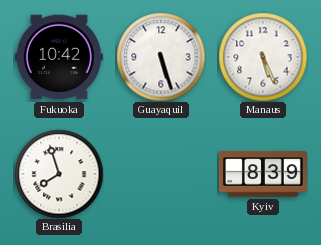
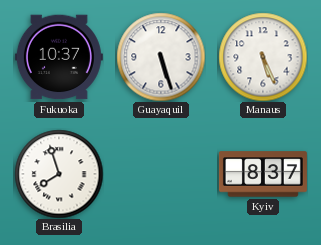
Fukuoka: 10:42 -> 10:37 (59, 57)
Kyiv: 8:39 -> 8:37 (263, 174)
